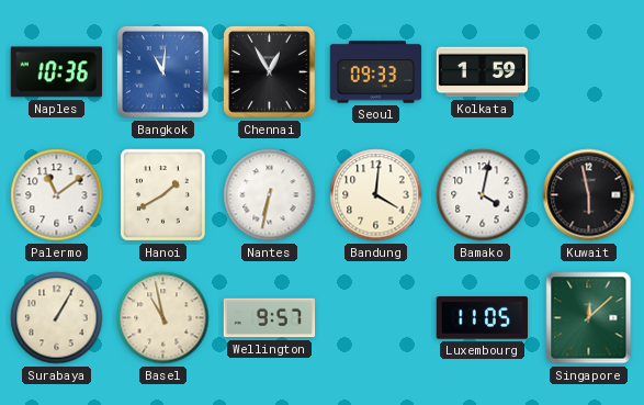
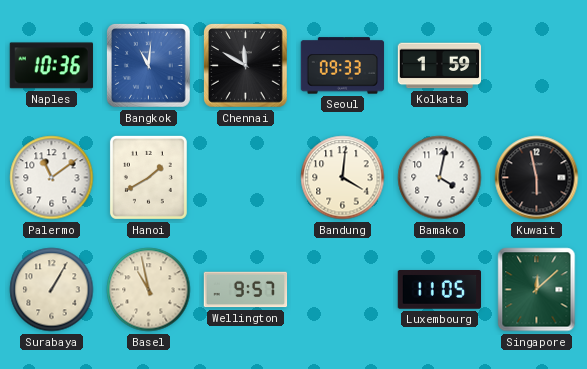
Chennai: 12:55 -> 11:50 (246, 66)
Nantes: 6:32 -> none (270, 195)
